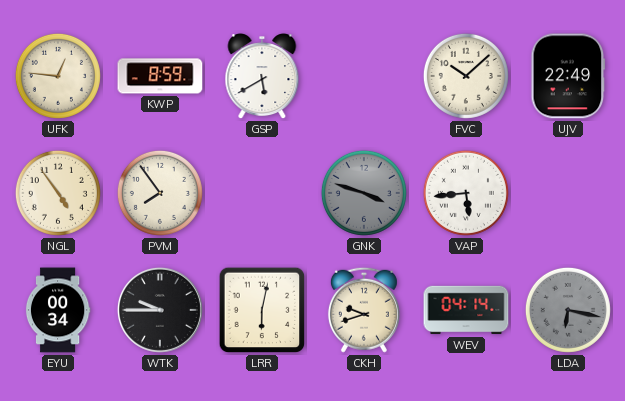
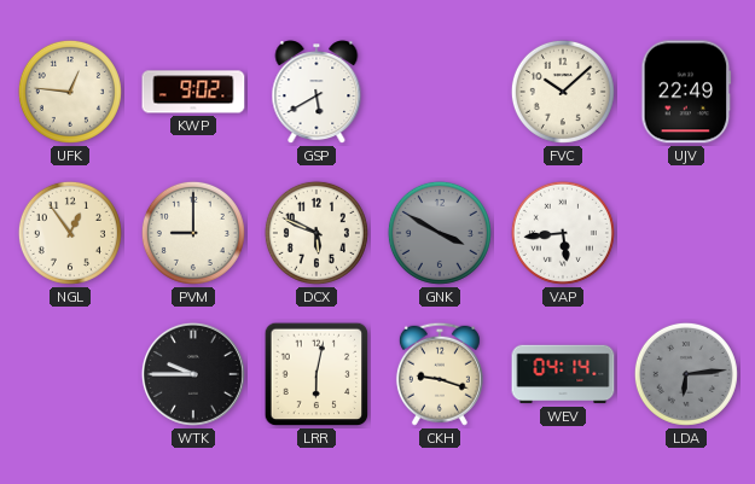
KWP: 8:59 -> 9:02 (193, 92)
NGL: 4:54 -> 12:54 (70, 233)
PVM: 7:54 -> 9:00 (193, 233)
DCX: none -> 5:49 (316, 233)
GNK: 3:48 -> 3:50 (440, 233)
EYU: 00:34 -> none (58, 310)
CKH: 9:42 -> 9:18 (440, 374)
LDA: 6:17 -> 6:14 (686, 374)
